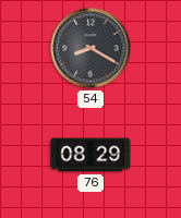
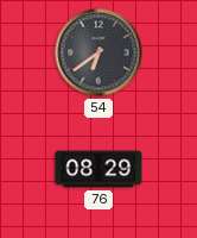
54: 8:20 -> 6:39 (99, 52)
